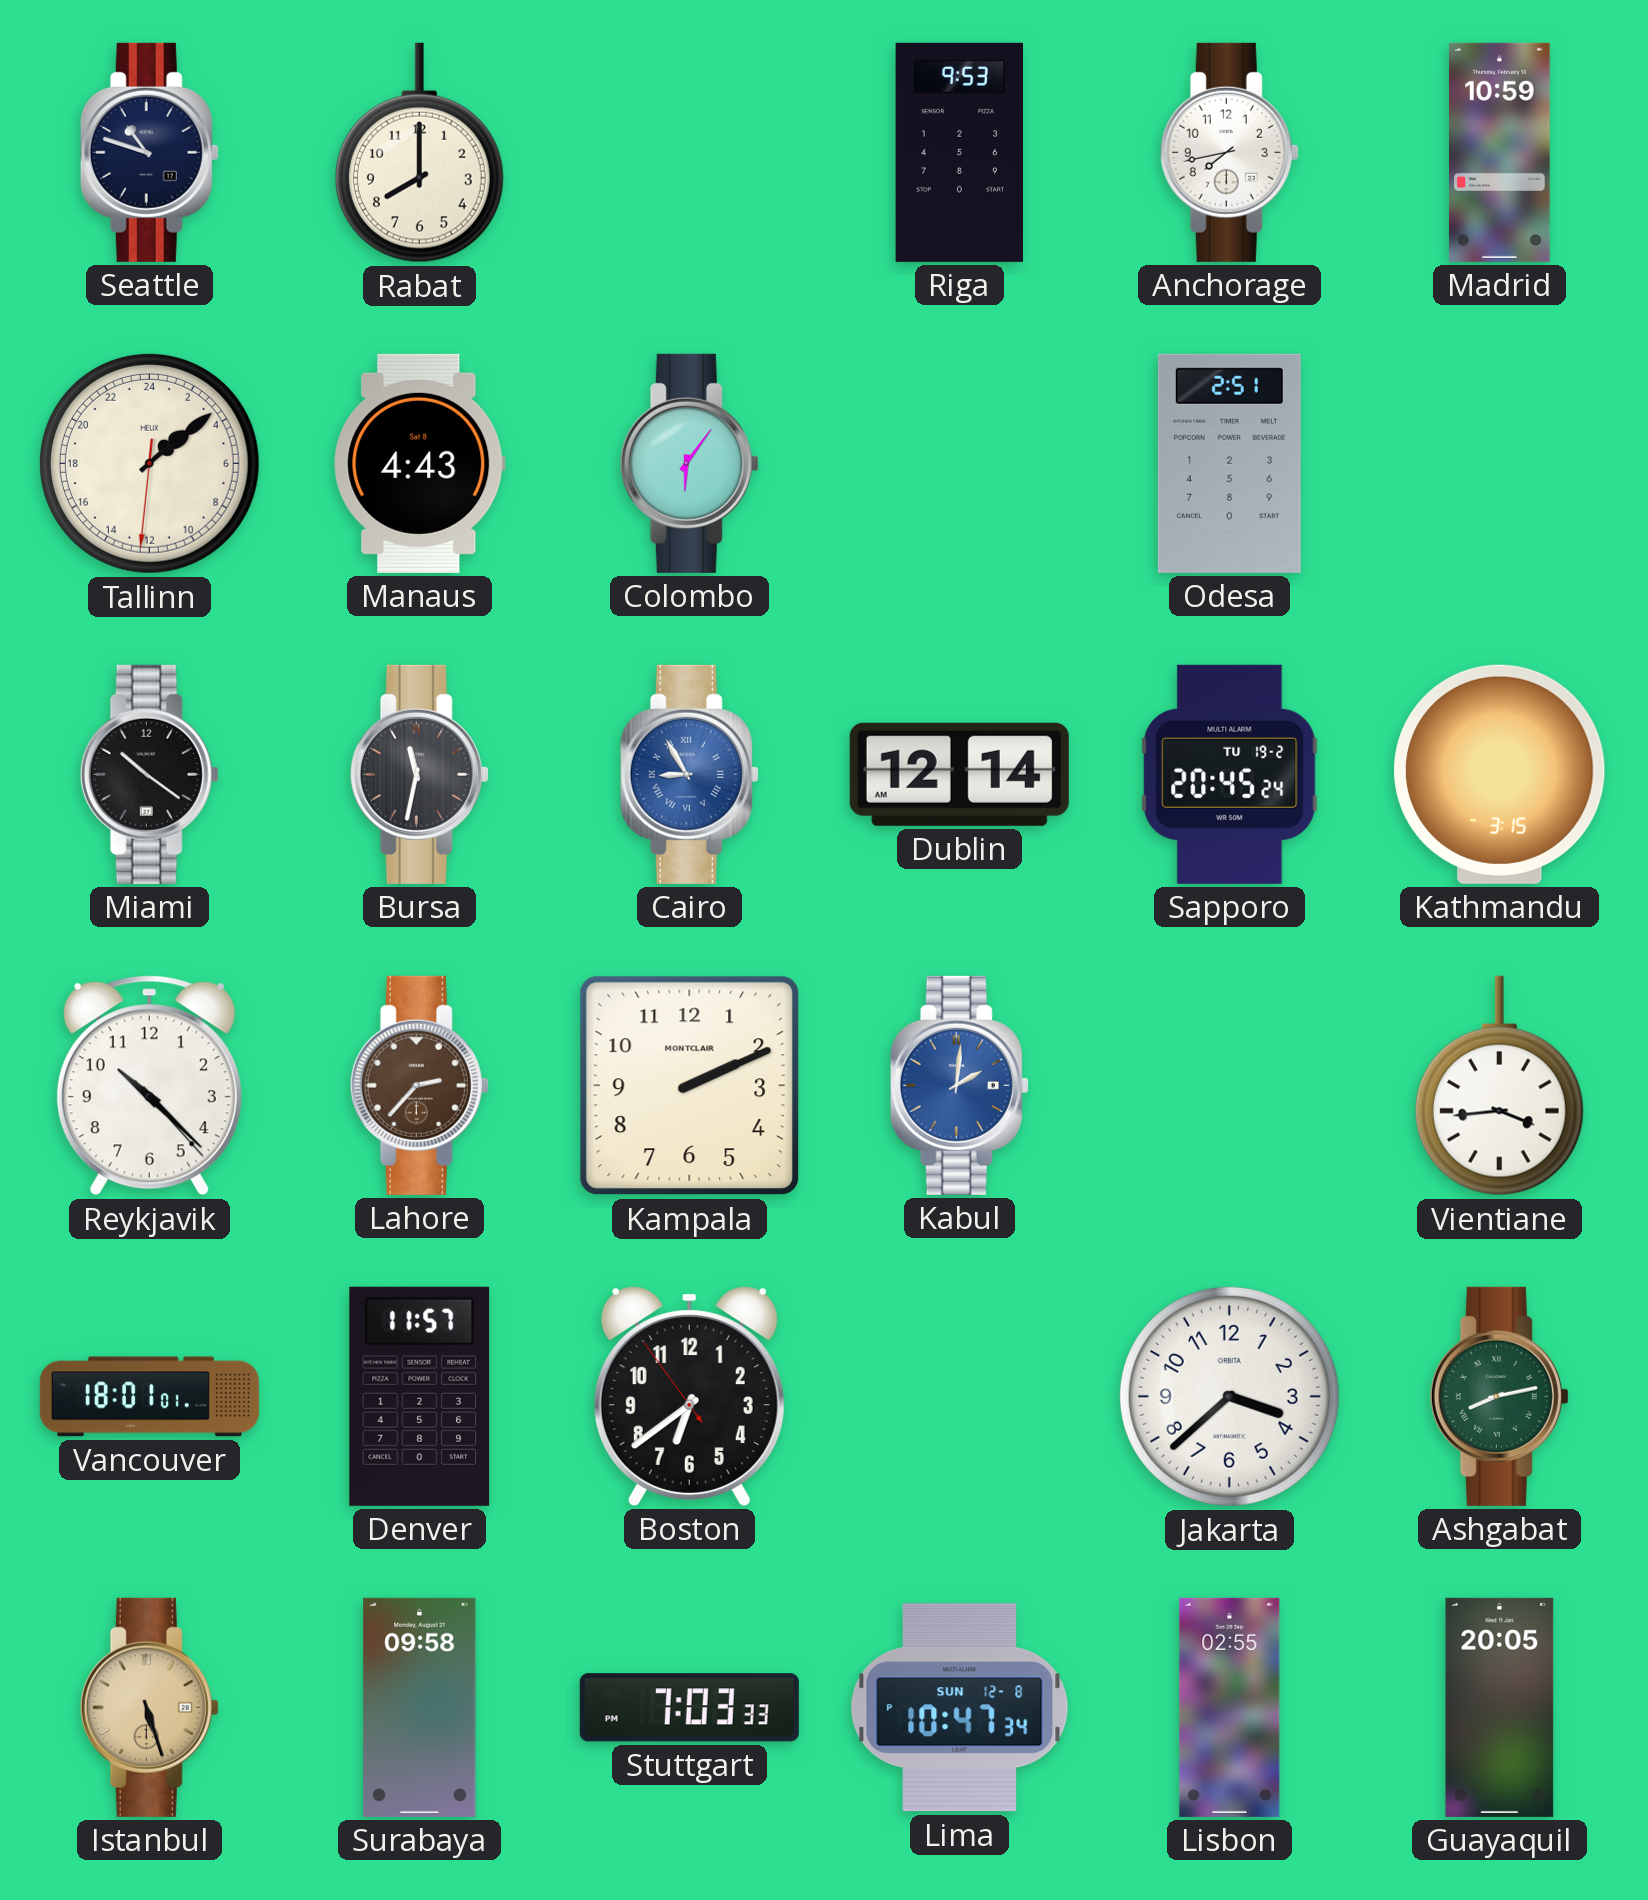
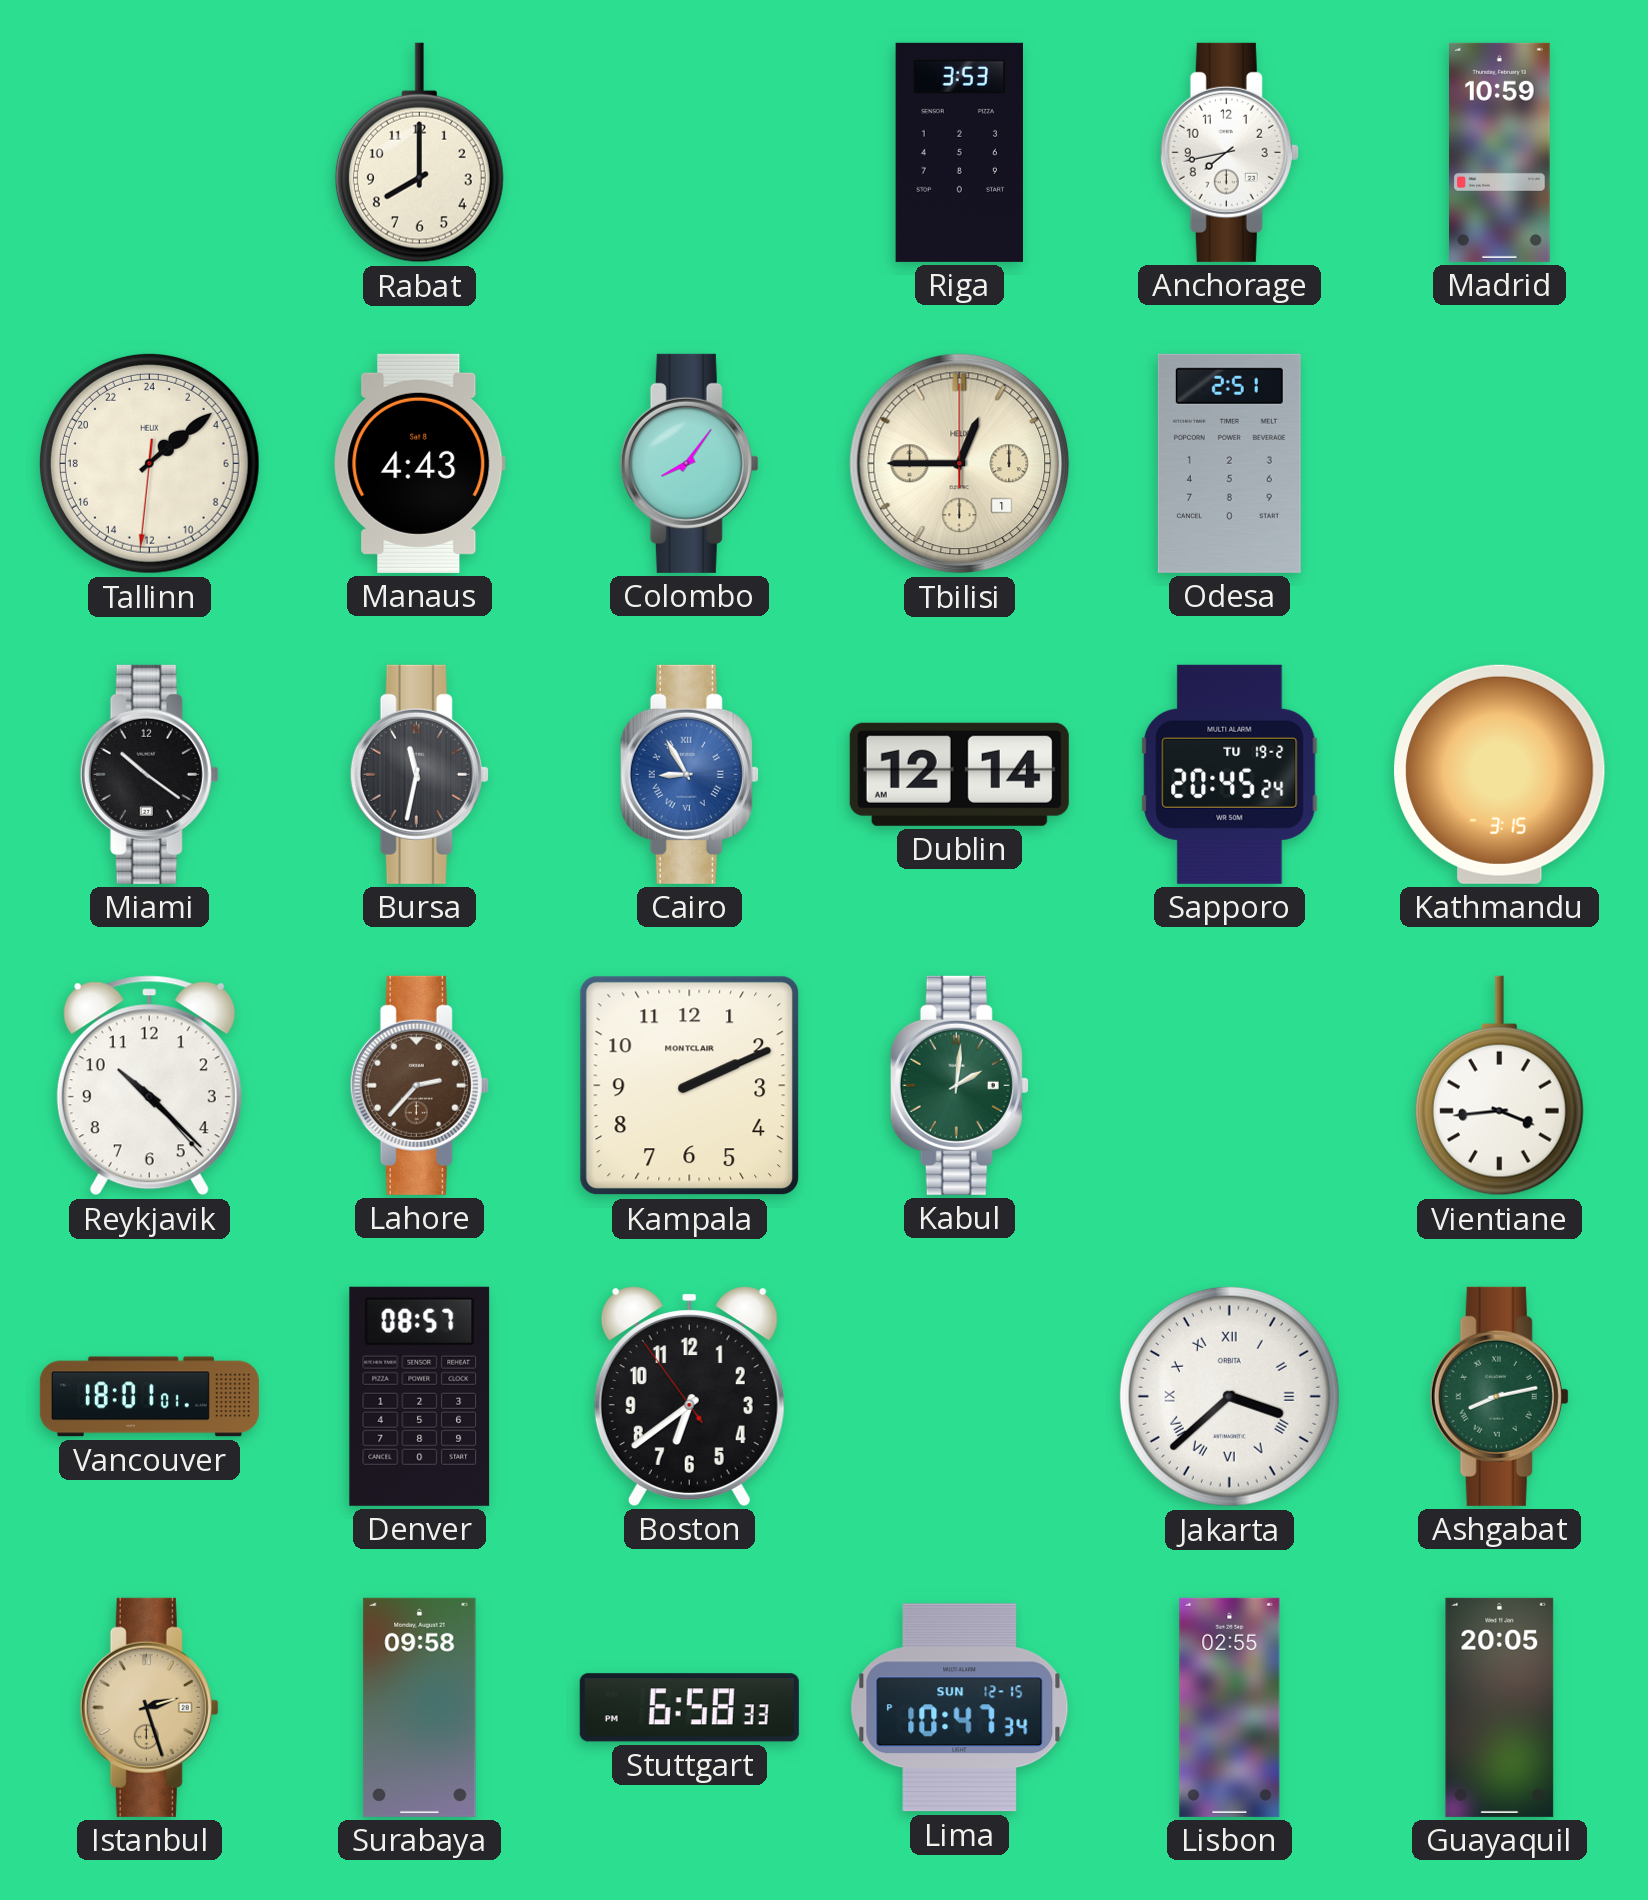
Seattle: 10:48 -> none (149, 152)
Riga: 9:53 -> 3:53 (959, 152)
Colombo: 6:06 -> 8:06 (689, 463)
Tbilisi: none -> 12:45 (960, 464)
Kabul dial: blue -> green (959, 1085)
Denver: 11:57 -> 08:57 (420, 1396)
Jakarta numerals: Arabic -> Roman (1229, 1396)
Istanbul: 5:27 -> 2:27 (149, 1707)
Stuttgart: 7:03 -> 6:58 (689, 1708)
Lima date: SUN 12-8 -> SUN 12-15 (960, 1708)
